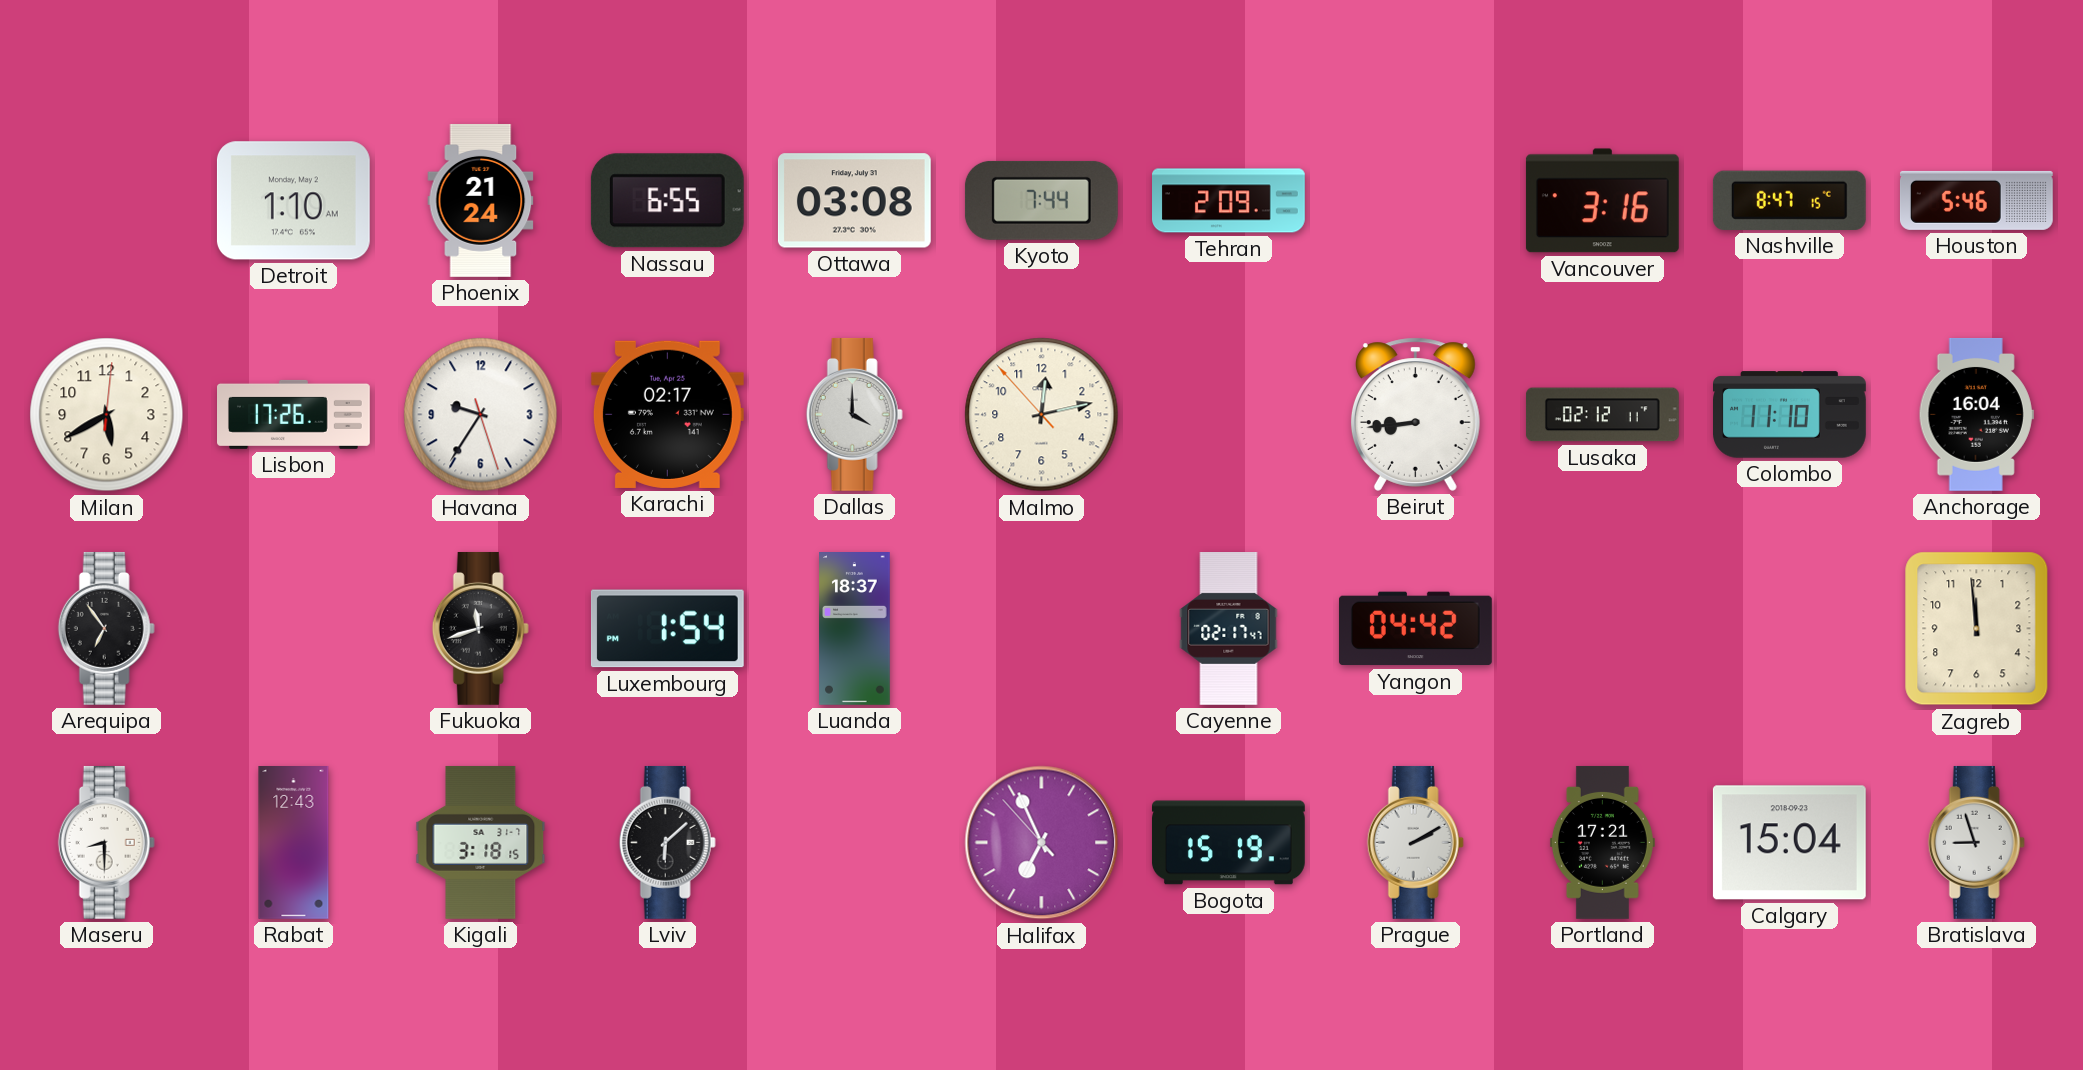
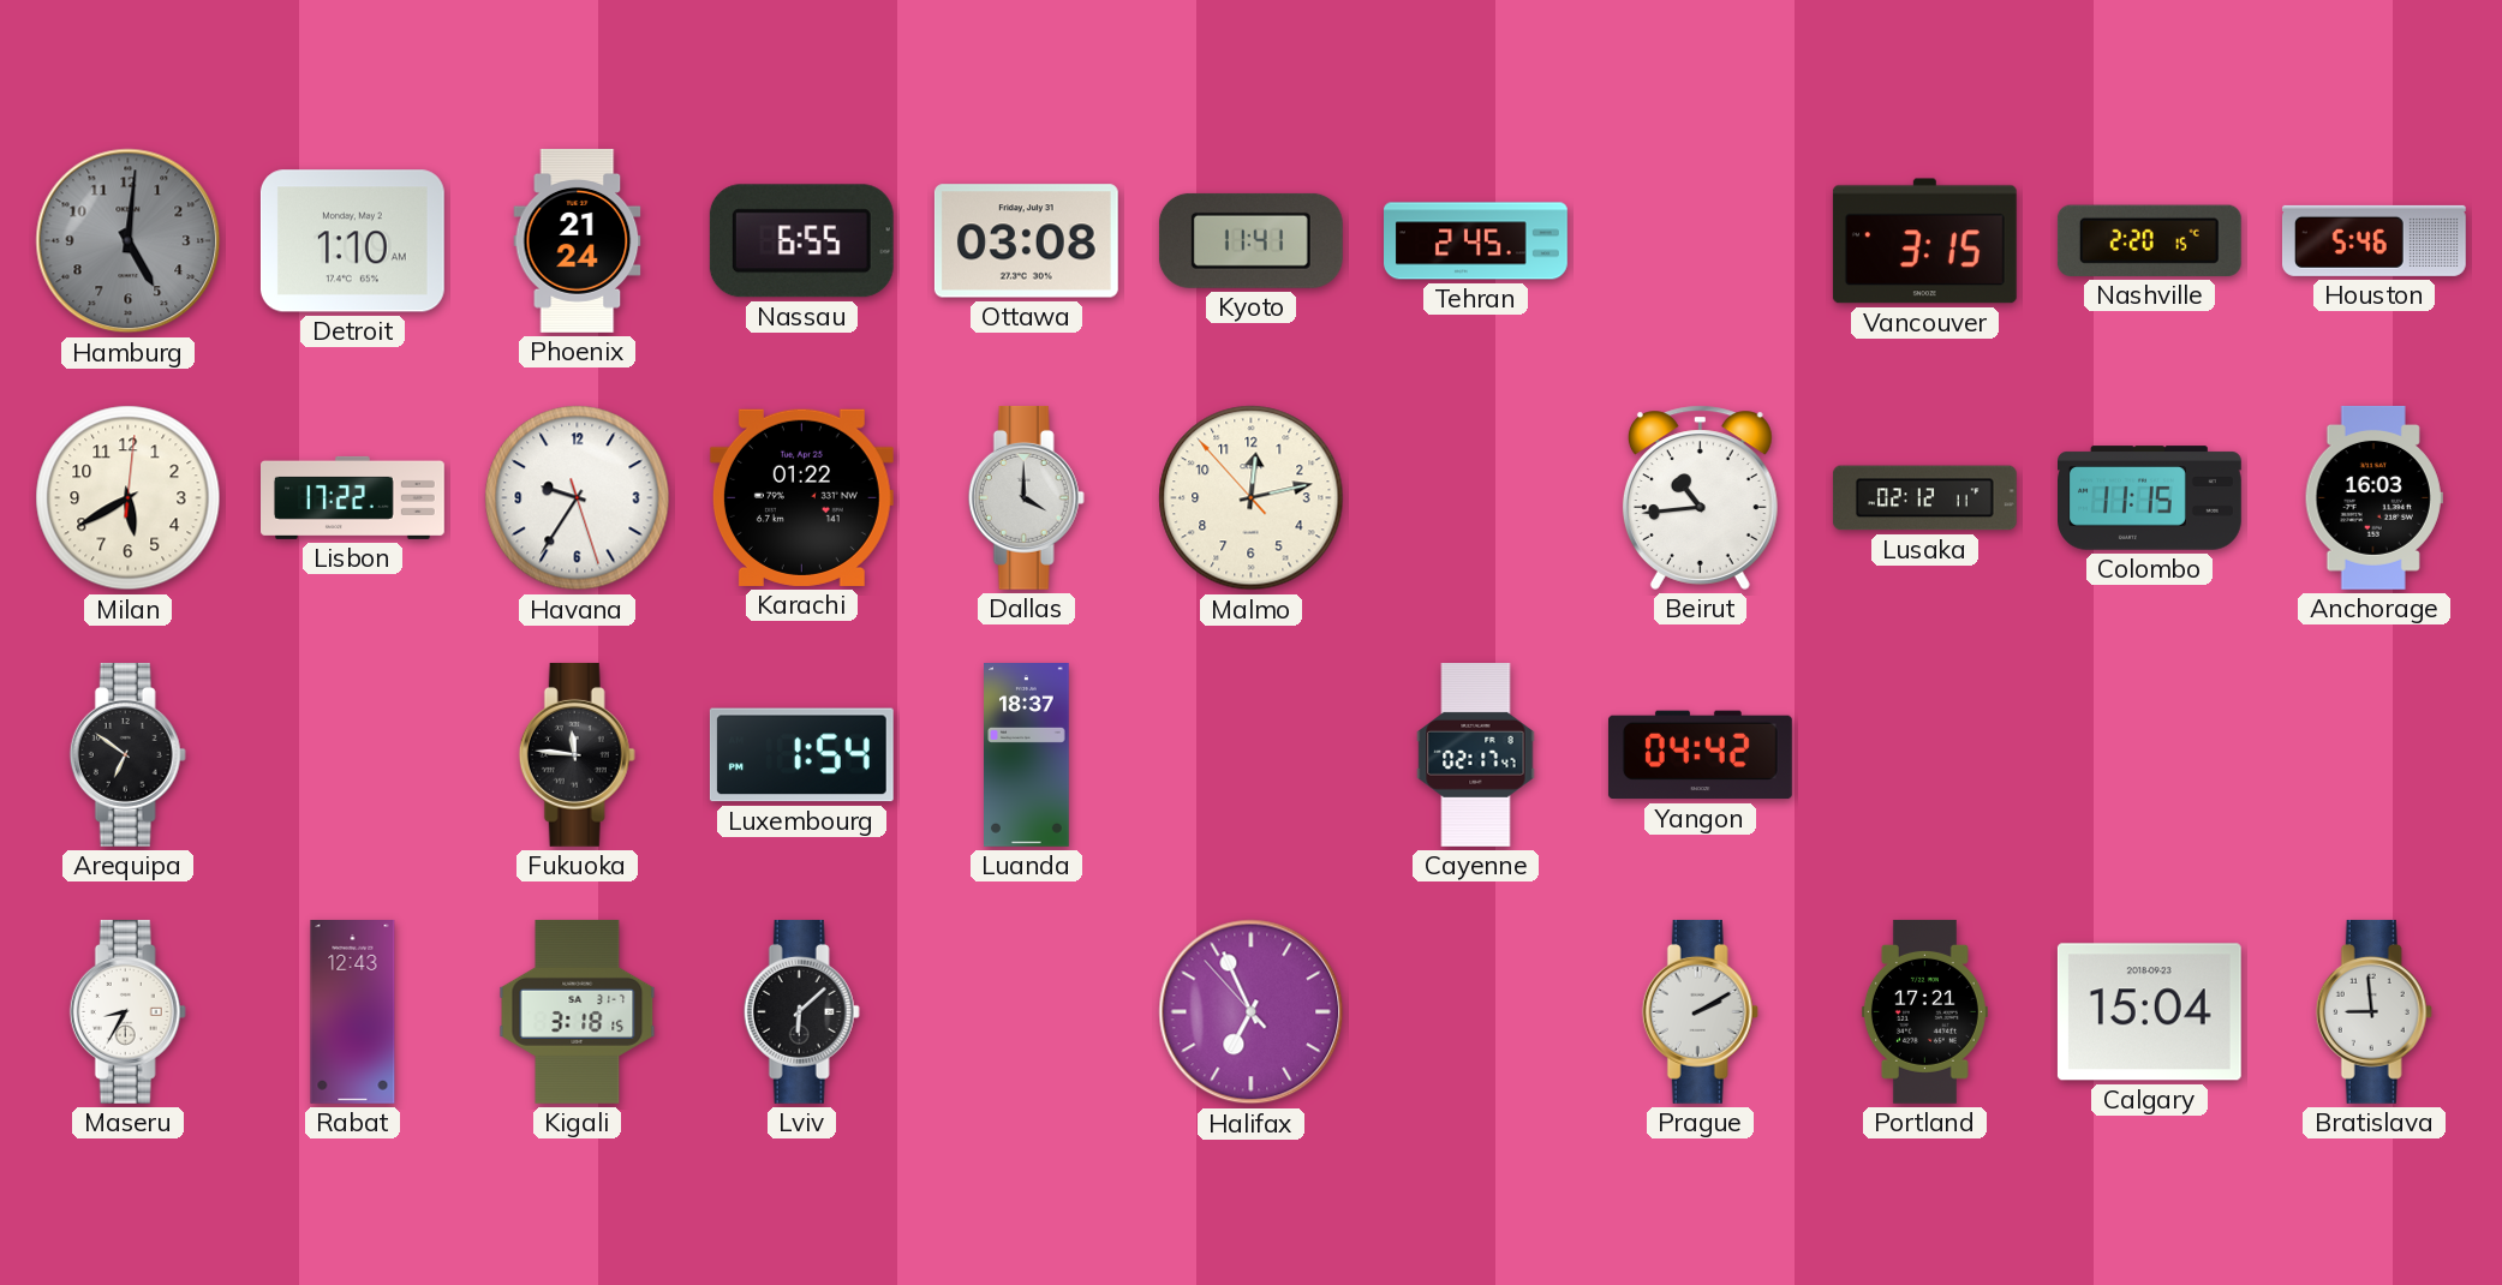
Hamburg: none -> 5:01 (129, 241)
Kyoto: 7:44 -> 11:41 (1250, 240)
Tehran: 2:09 -> 2:45 (1476, 241)
Vancouver: 3:16 -> 3:15 (1924, 241)
Nashville: 8:47 -> 2:20 (2149, 240)
Lisbon: 17:26 -> 17:22 (353, 497)
Karachi: 02:17 -> 01:22 (801, 497)
Beirut: 8:44 -> 10:44 (1700, 497)
Colombo: 11:10 -> 11:15 (2150, 498)
Anchorage: 16:04 -> 16:03 (2373, 497)
Arequipa: 6:54 -> 6:51 (127, 754)
Fukuoka: 11:42 -> 11:46 (577, 754)
Zagreb: 11:59 -> none (1977, 629)
Maseru: 8:30 -> 8:35 (127, 1011)
Bogota: 15:19 -> none (1228, 843)
Bratislava: 8:57 -> 8:59 (2373, 1011)
